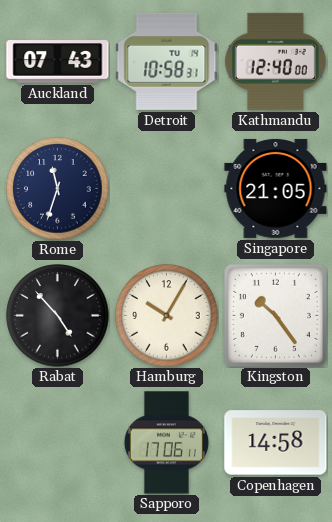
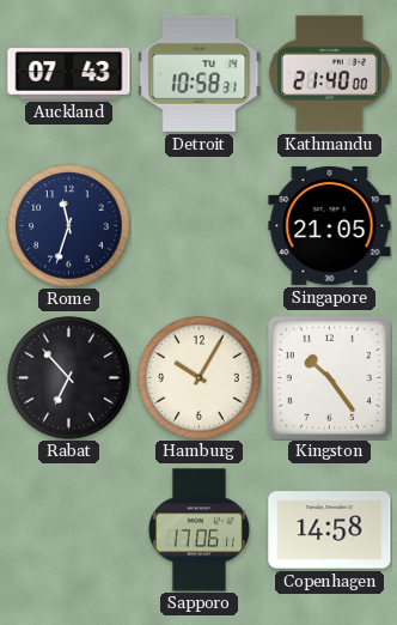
Kathmandu: 12:40 -> 21:40 (329, 73)
Rabat: 4:53 -> 6:53 (69, 378)
